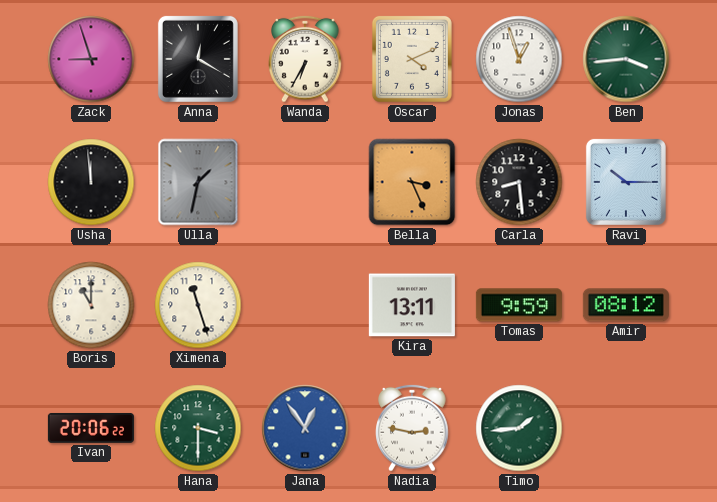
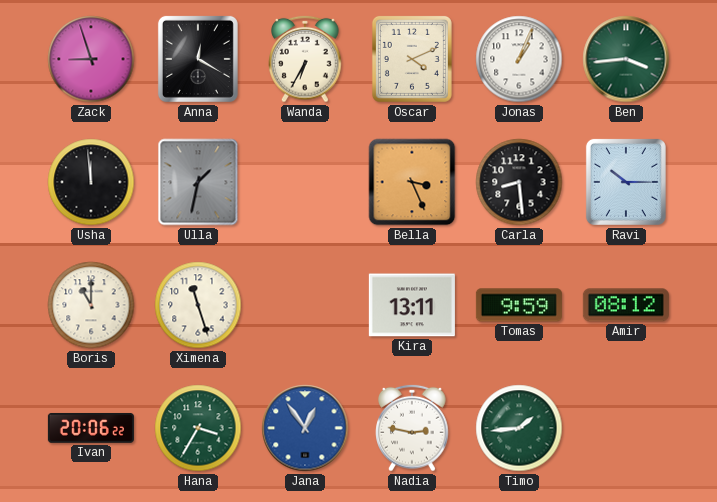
Jonas: 12:57 -> 1:04 (519, 59)
Hana: 3:30 -> 3:35 (198, 428)
